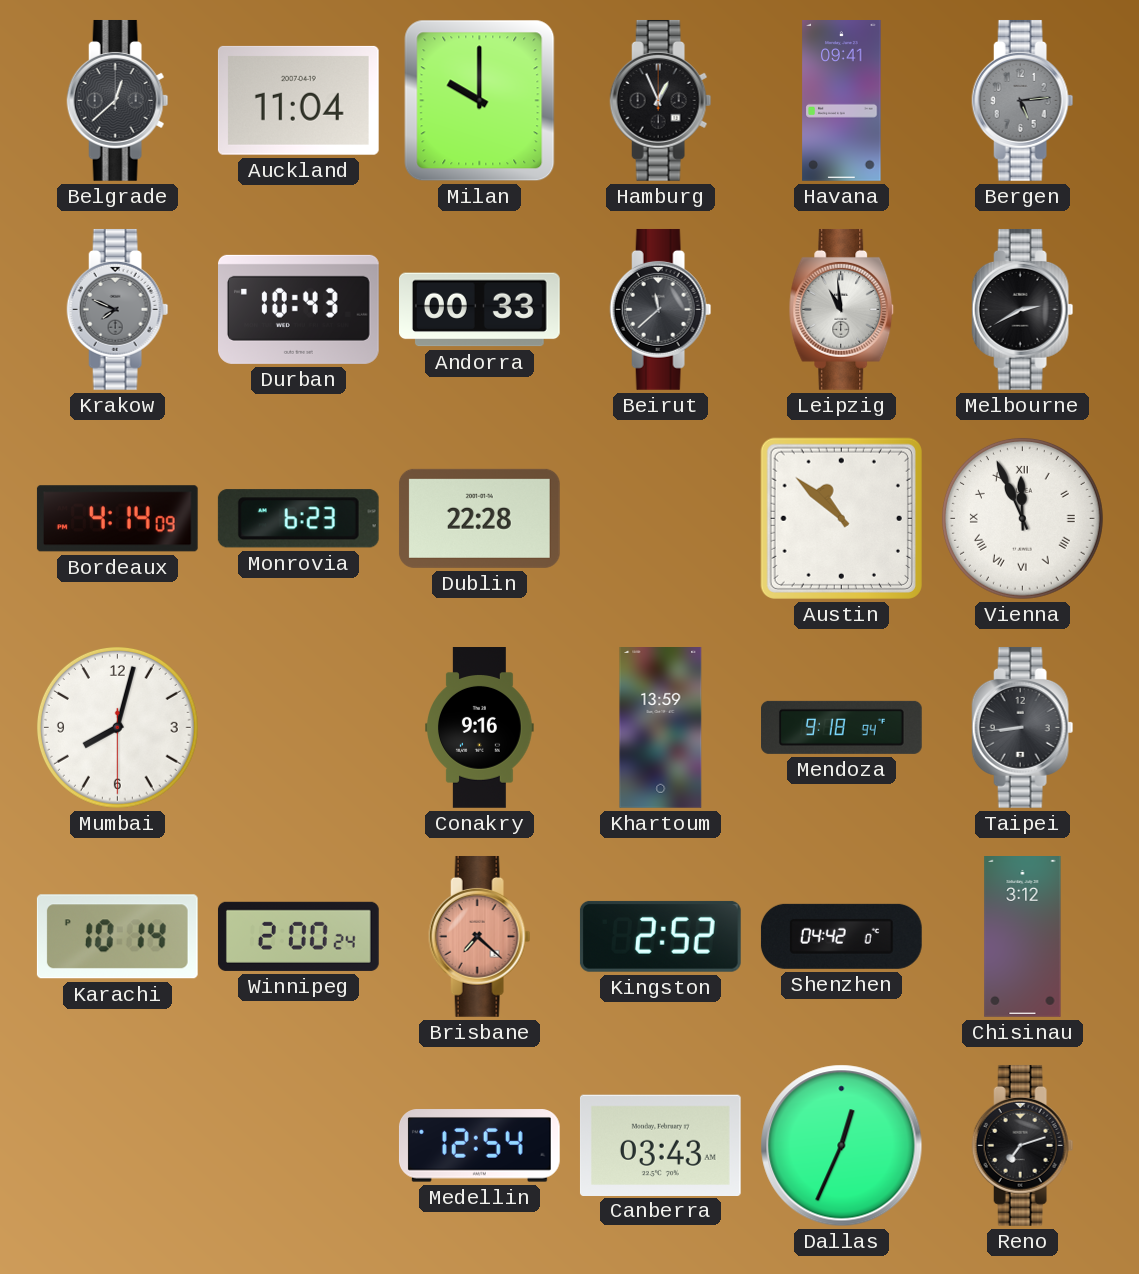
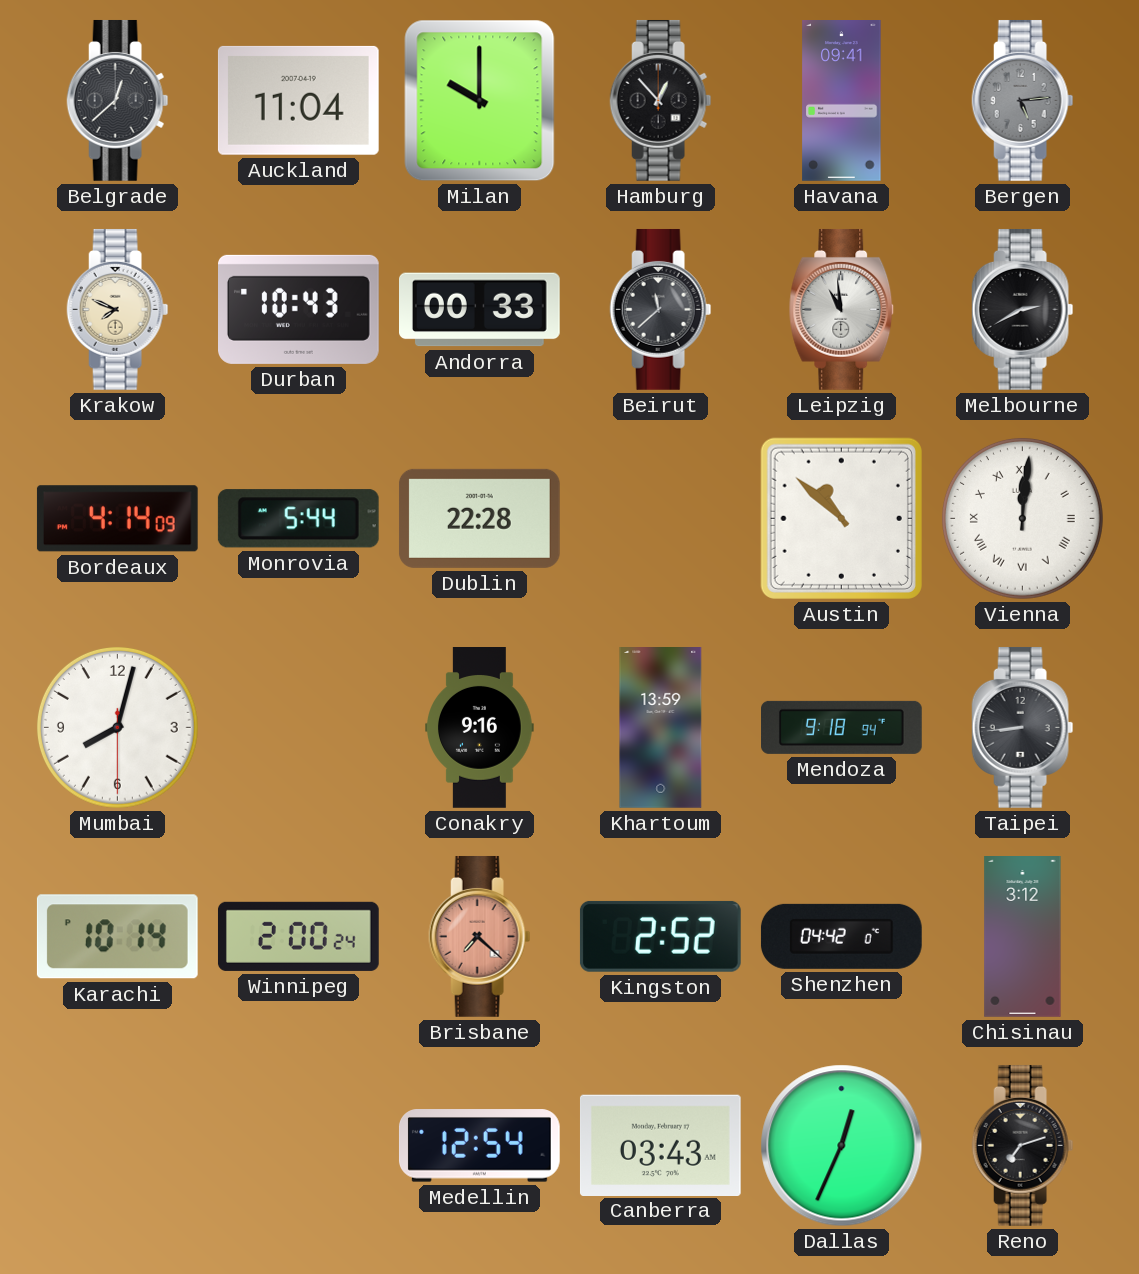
Hamburg: 12:56 -> 12:53 (661, 100)
Krakow dial: grey -> cream (118, 309)
Monrovia: 6:23 -> 5:44 (298, 519)
Vienna: 11:56 -> 12:01 (1022, 518)
